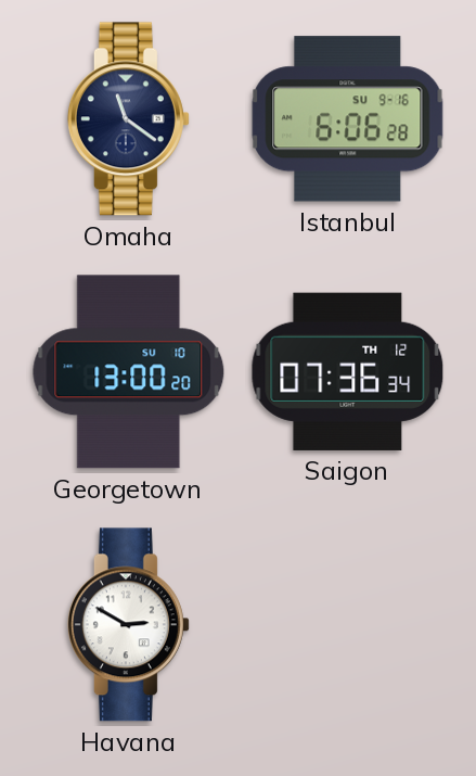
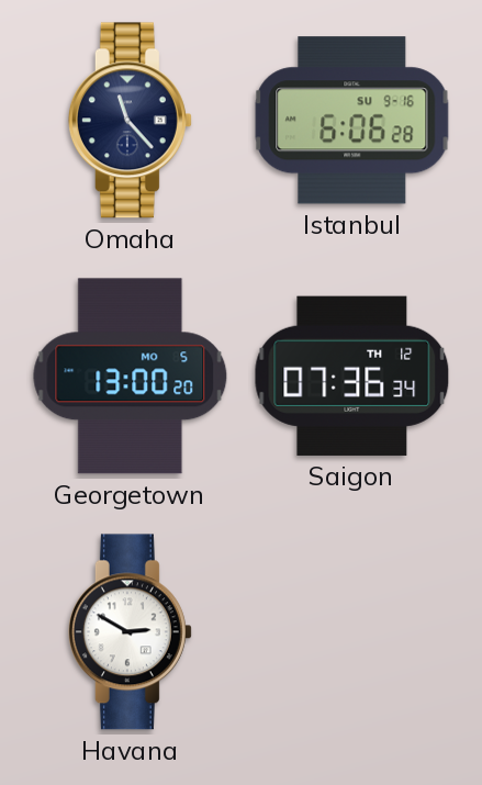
Omaha: 11:21 -> 11:23 (130, 121)
Georgetown date: SU 10 -> MO 5 (131, 377)
